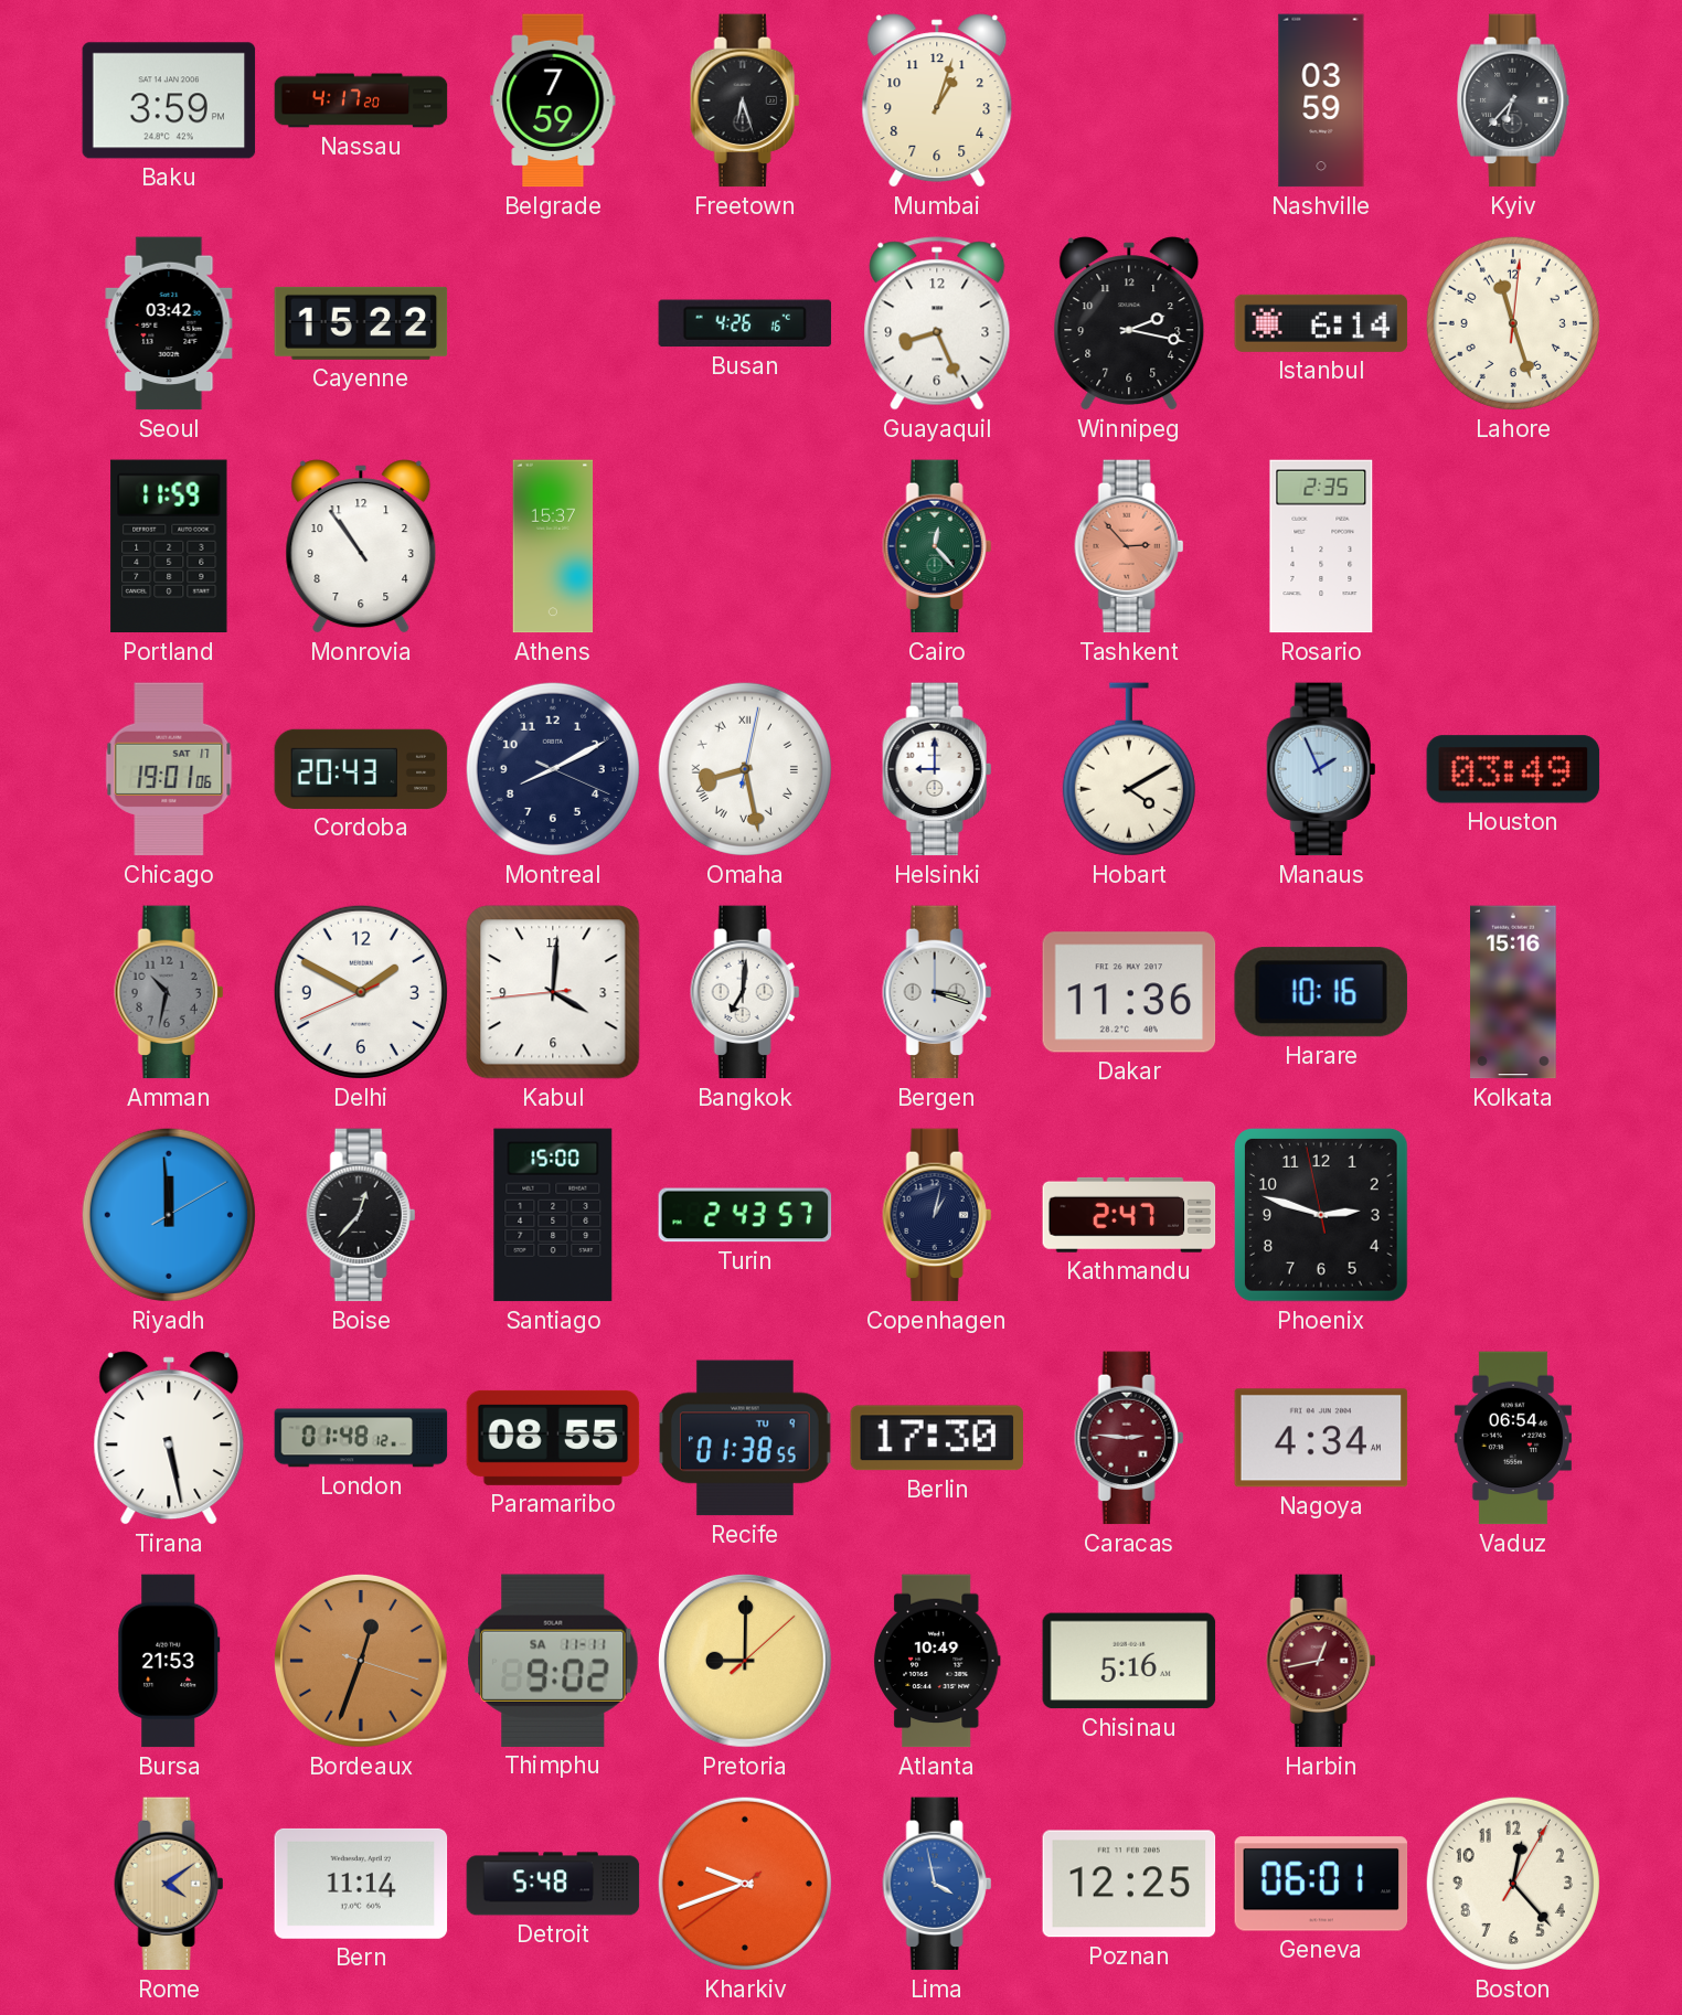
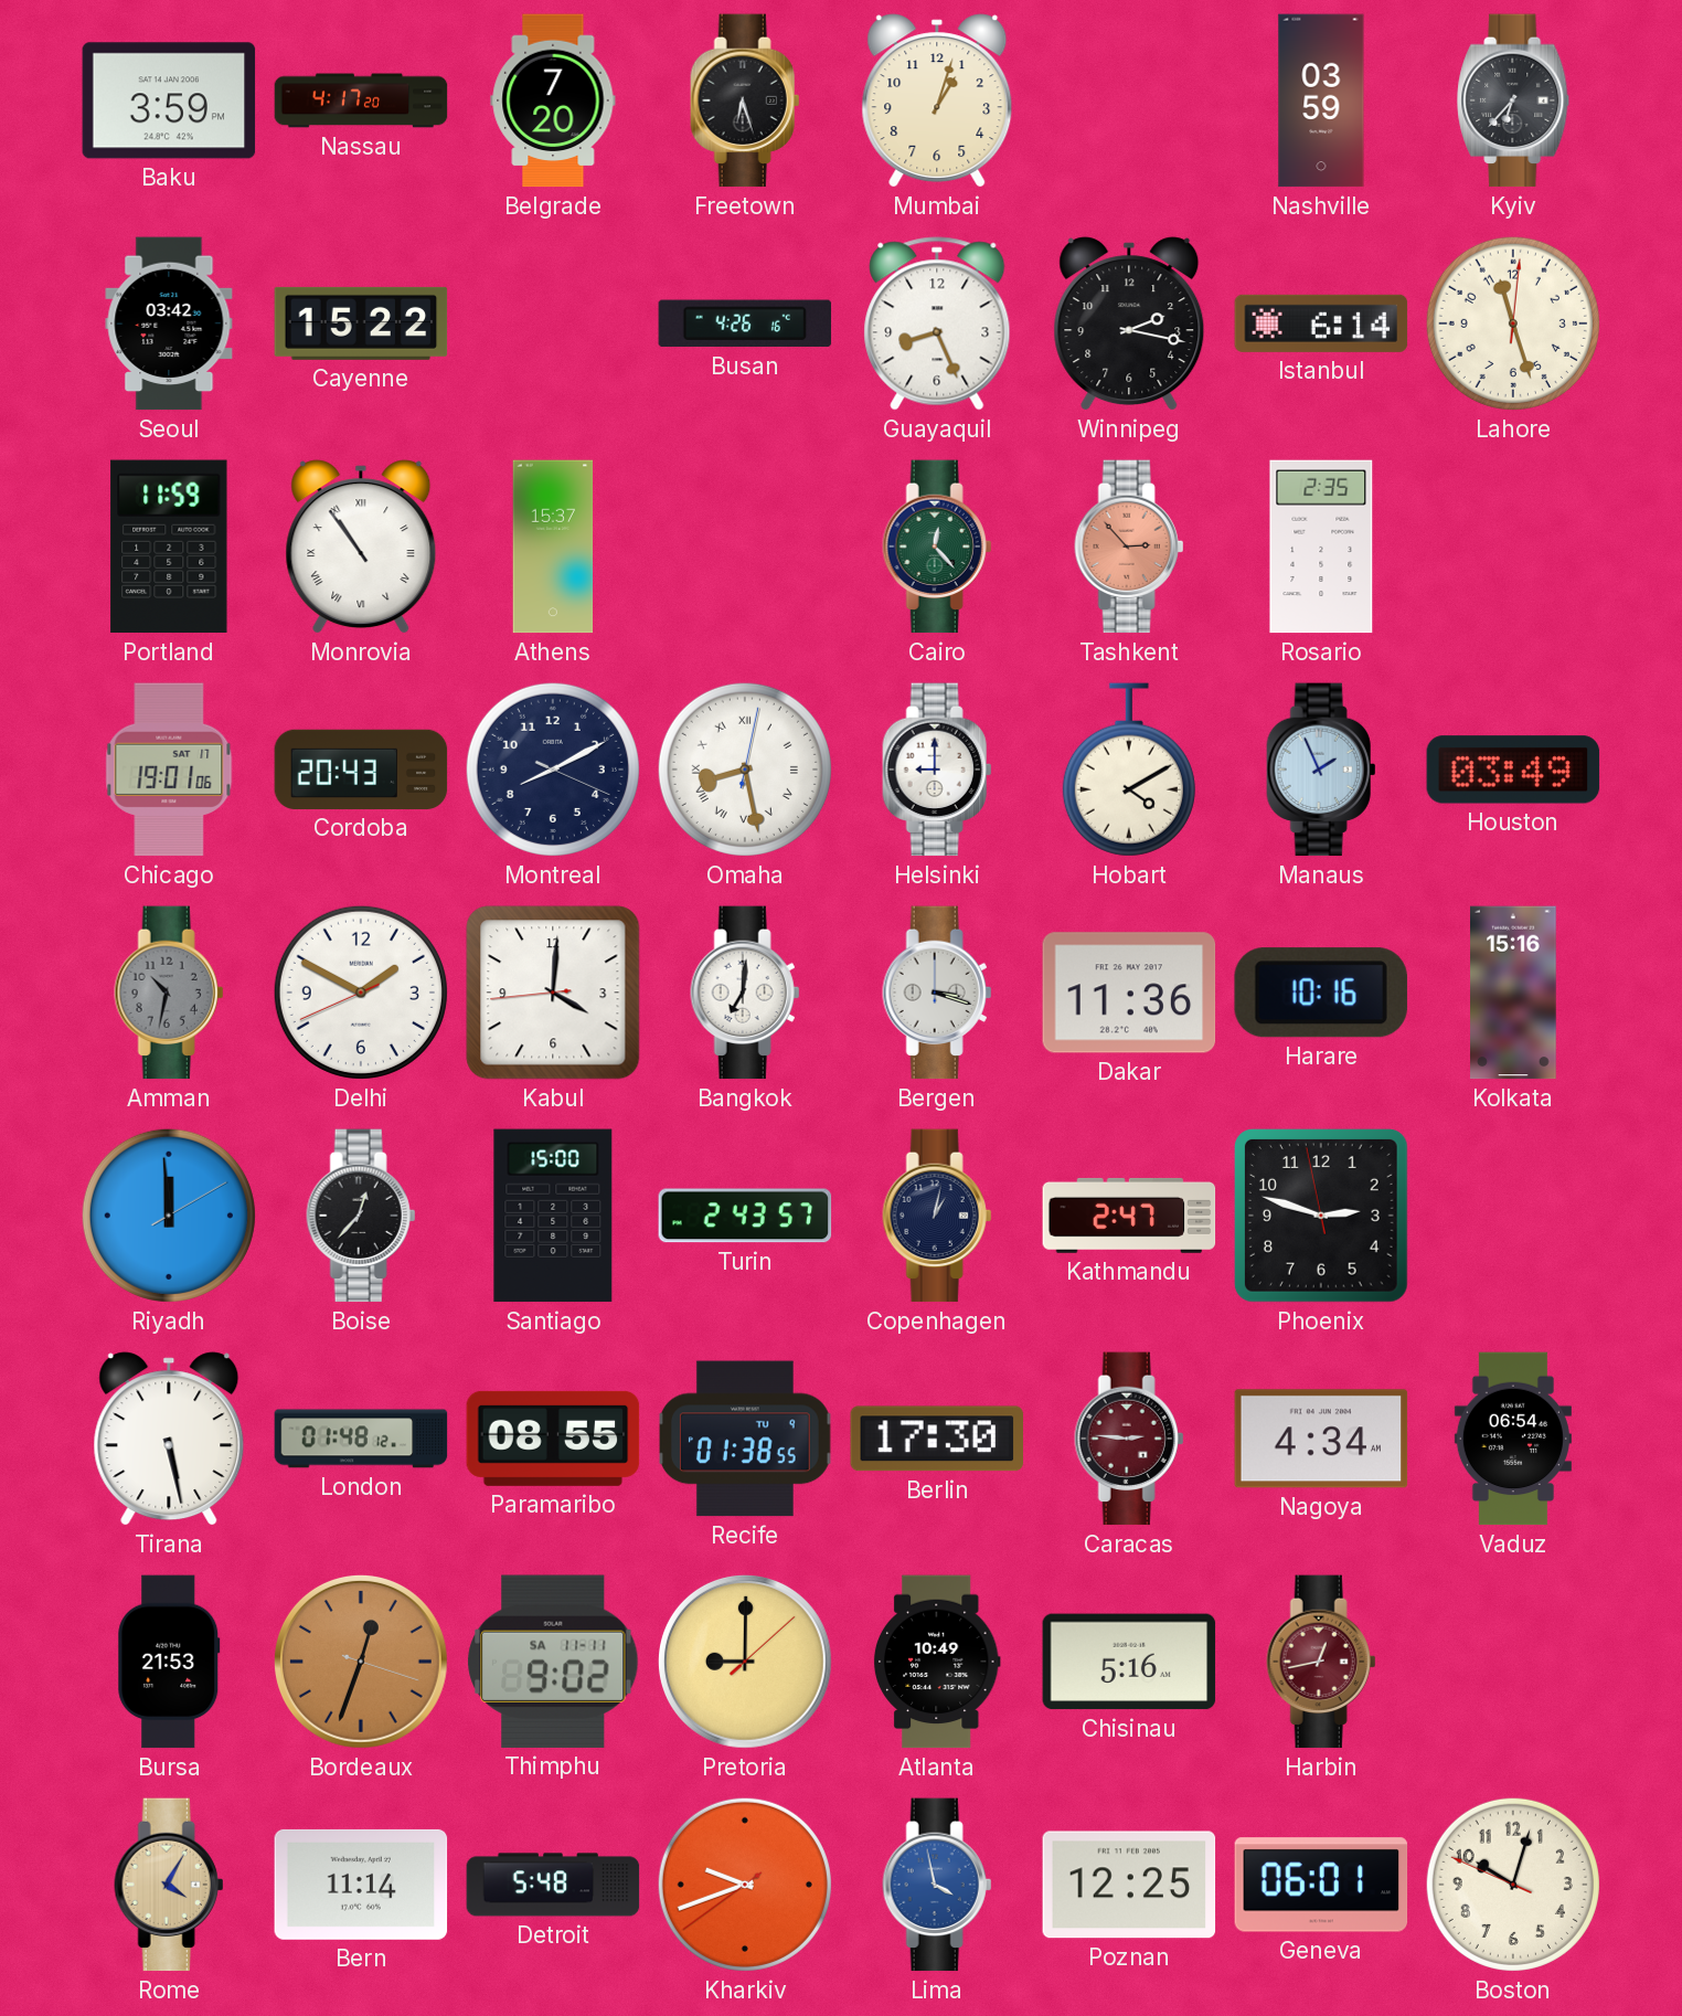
Belgrade: 7:59 -> 7:20 (553, 100)
Monrovia numerals: Arabic -> Roman (361, 547)
Rome: 4:09 -> 4:05 (169, 1885)
Boston: 12:23 -> 10:02 (1513, 1885)
